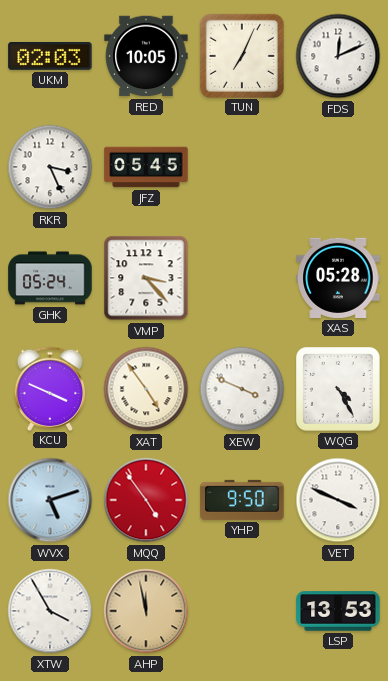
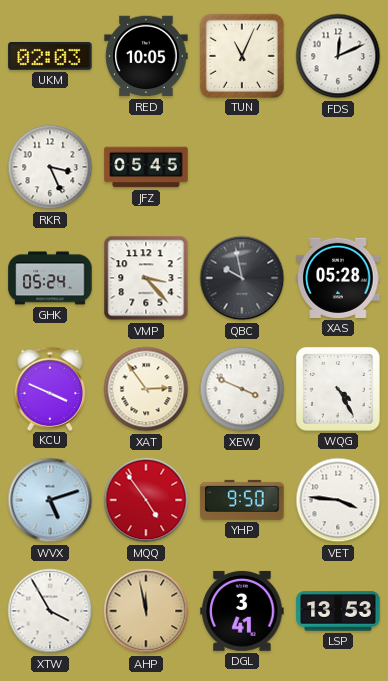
TUN: 7:04 -> 11:04 (241, 55)
QBC: none -> 9:58 (242, 278)
XAT: 4:54 -> 2:54 (146, 389)
VET: 3:49 -> 3:46 (338, 500)
DGL: none -> 3:41 (242, 611)
